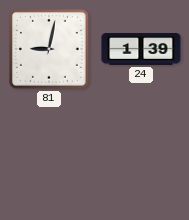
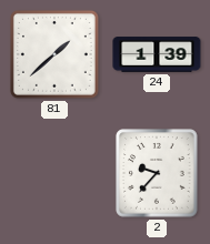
81: 9:02 -> 1:38 (54, 54)
2: none -> 9:37 (157, 173)
